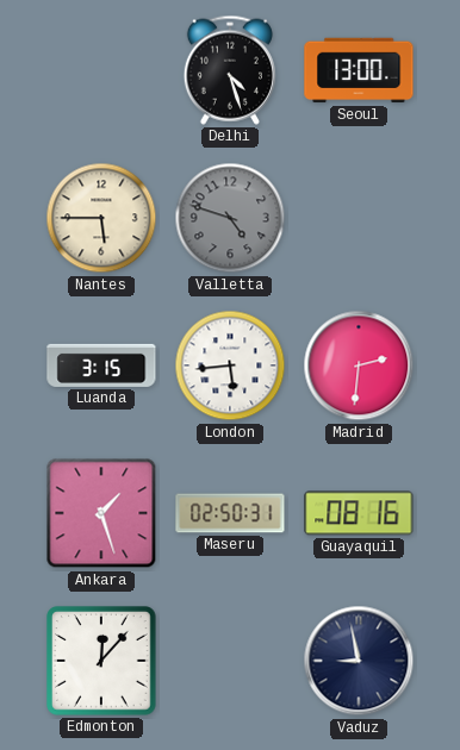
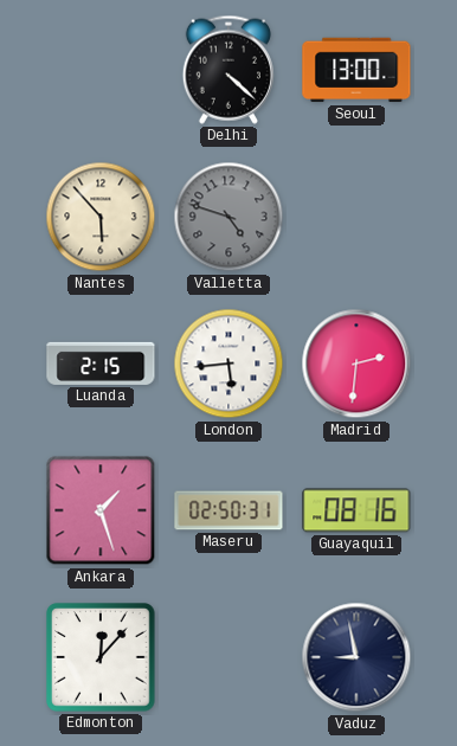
Delhi: 4:27 -> 4:22 (228, 70)
Nantes: 5:45 -> 5:53 (101, 217)
Luanda: 3:15 -> 2:15 (101, 364)
